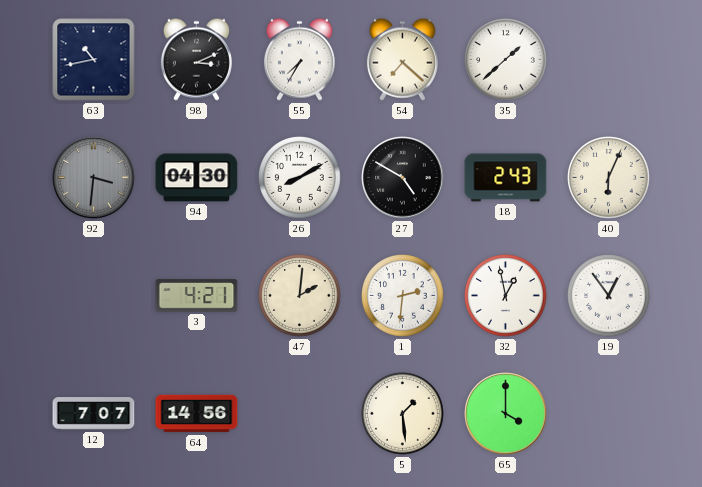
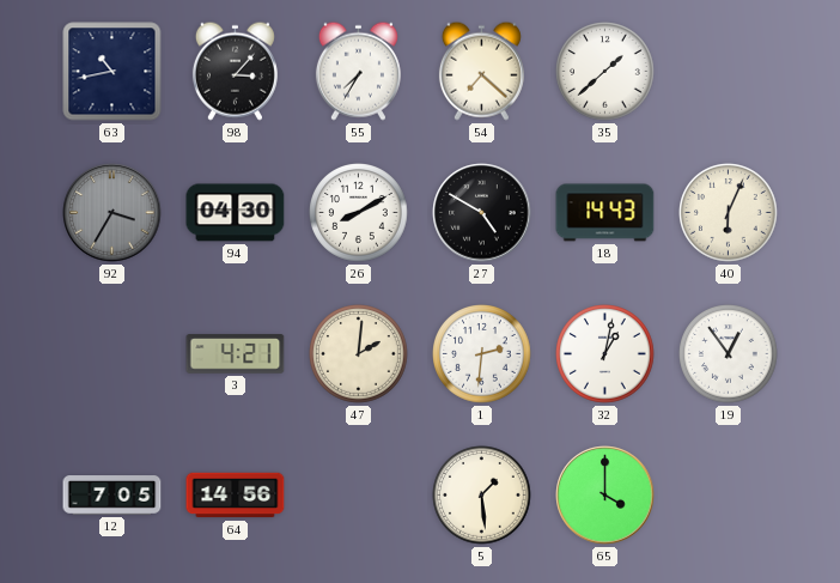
98: 3:11 -> 3:07 (235, 71)
92: 3:31 -> 3:35 (112, 213)
18: 2:43 -> 14:43 (605, 213)
32: 12:58 -> 1:02 (605, 354)
12: 7:07 -> 7:05 (112, 496)
